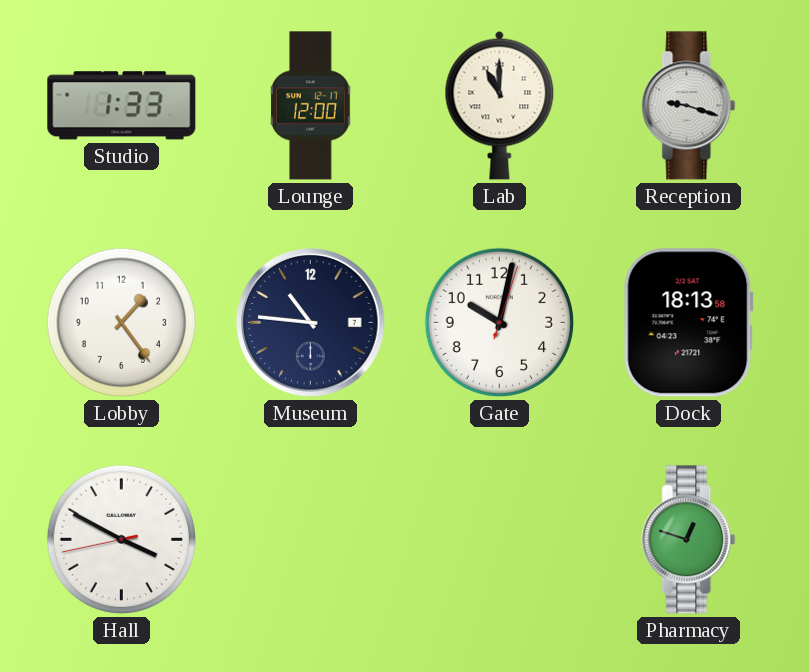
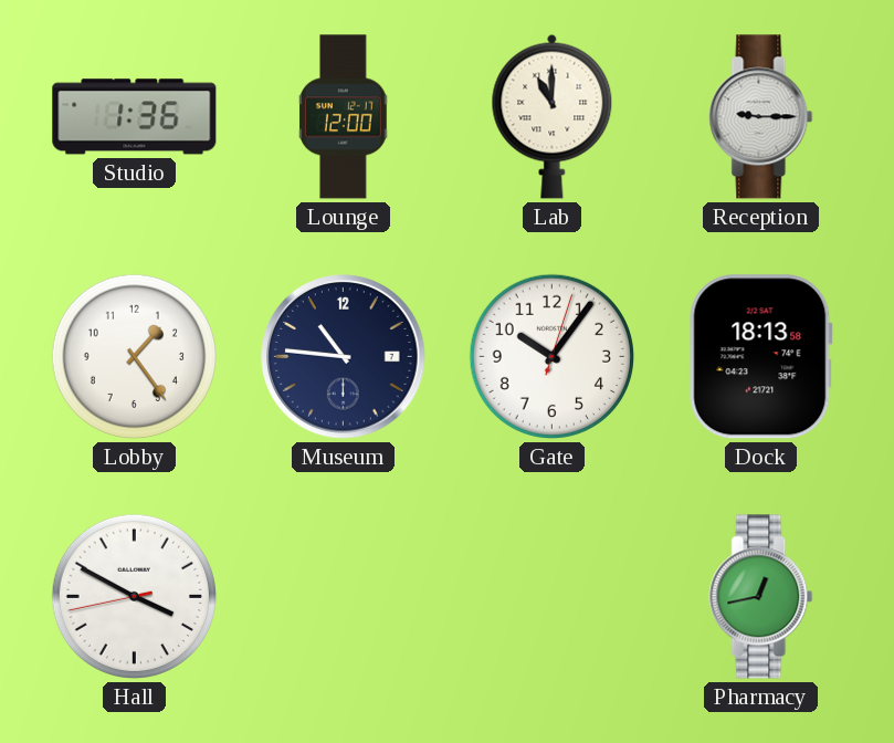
Studio: 1:33 -> 1:36 (135, 117)
Reception: 9:18 -> 9:15 (761, 117)
Gate: 10:02 -> 10:06 (551, 356)
Pharmacy: 12:48 -> 12:43 (761, 597)
